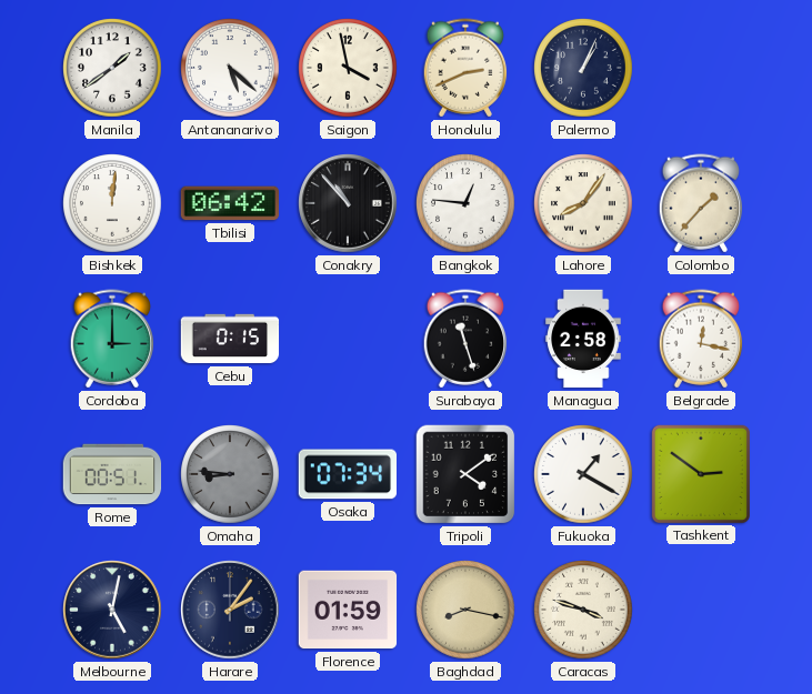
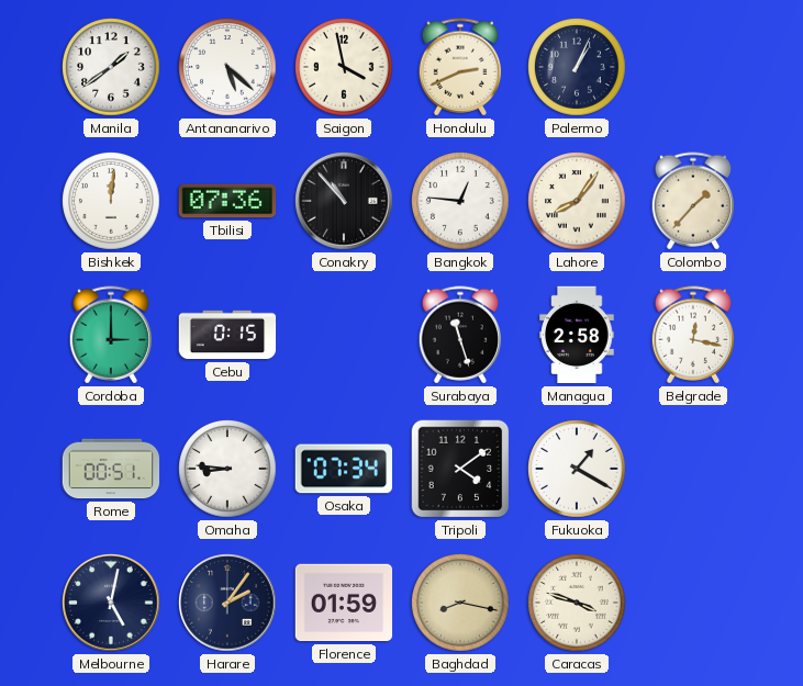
Tbilisi: 06:42 -> 07:36 (226, 201)
Omaha dial: grey -> white (227, 469)
Tashkent: 2:51 -> none (700, 473)
